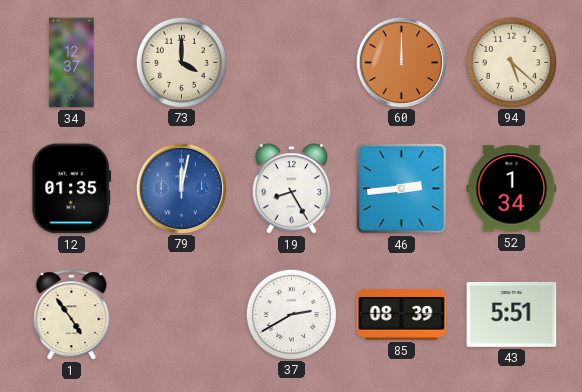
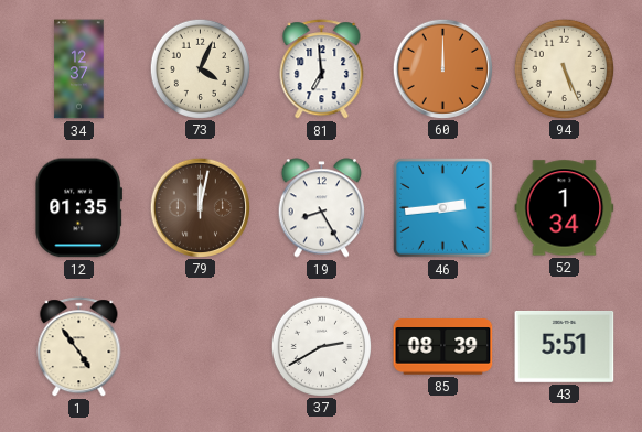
73: 4:00 -> 4:04 (200, 68)
81: none -> 6:59 (322, 69)
94: 5:22 -> 5:26 (564, 68)
79 dial: blue -> brown (200, 207)
